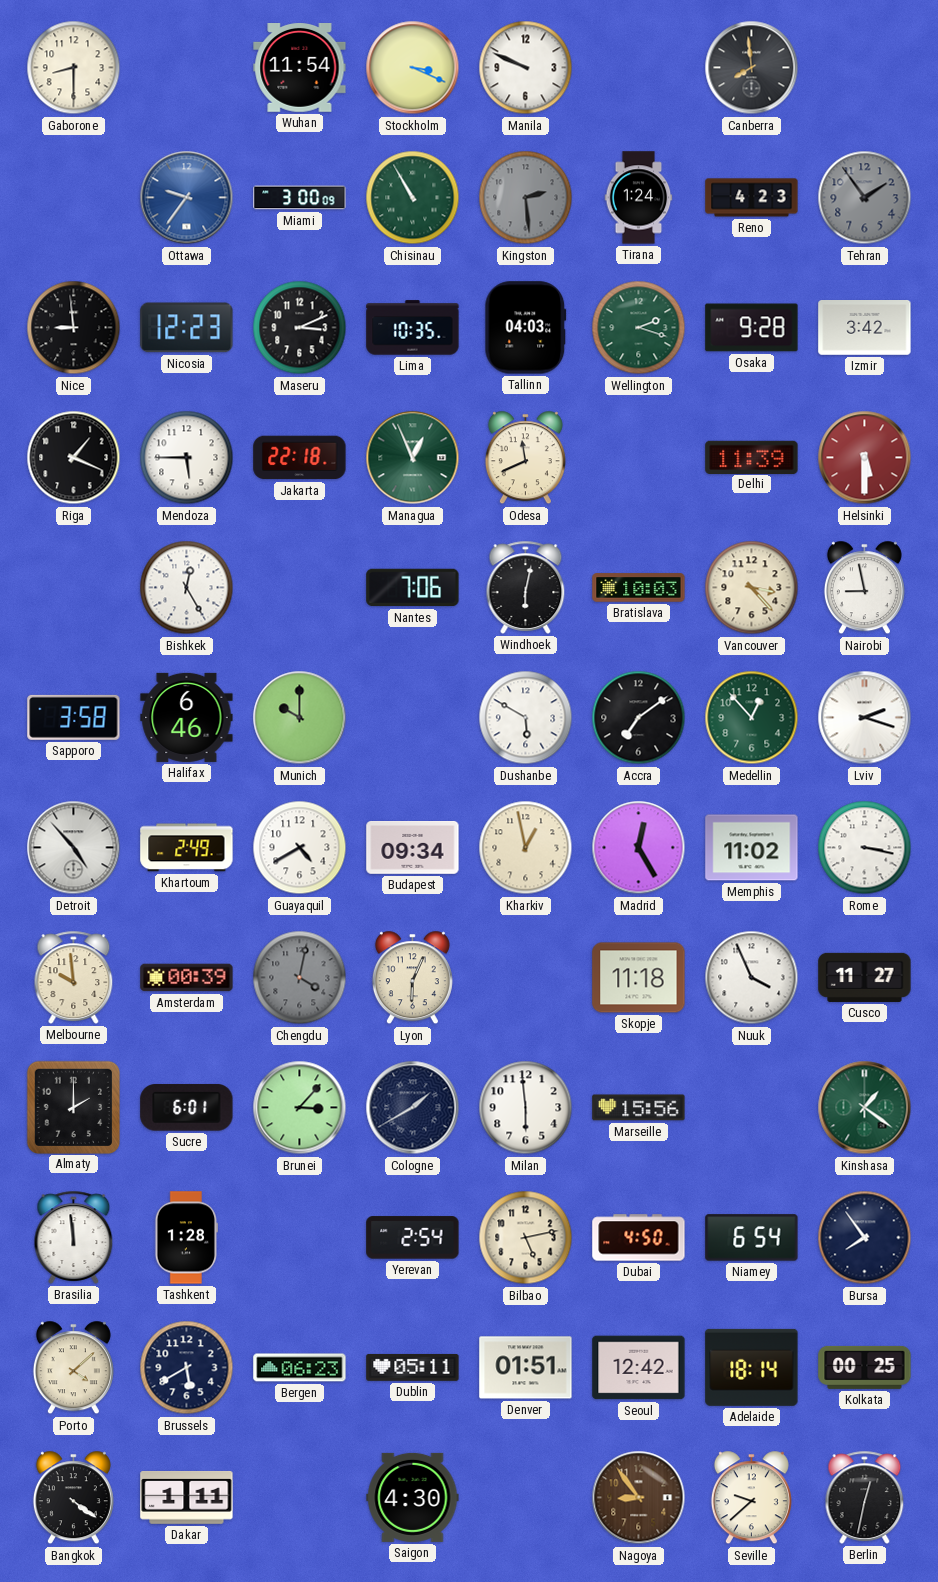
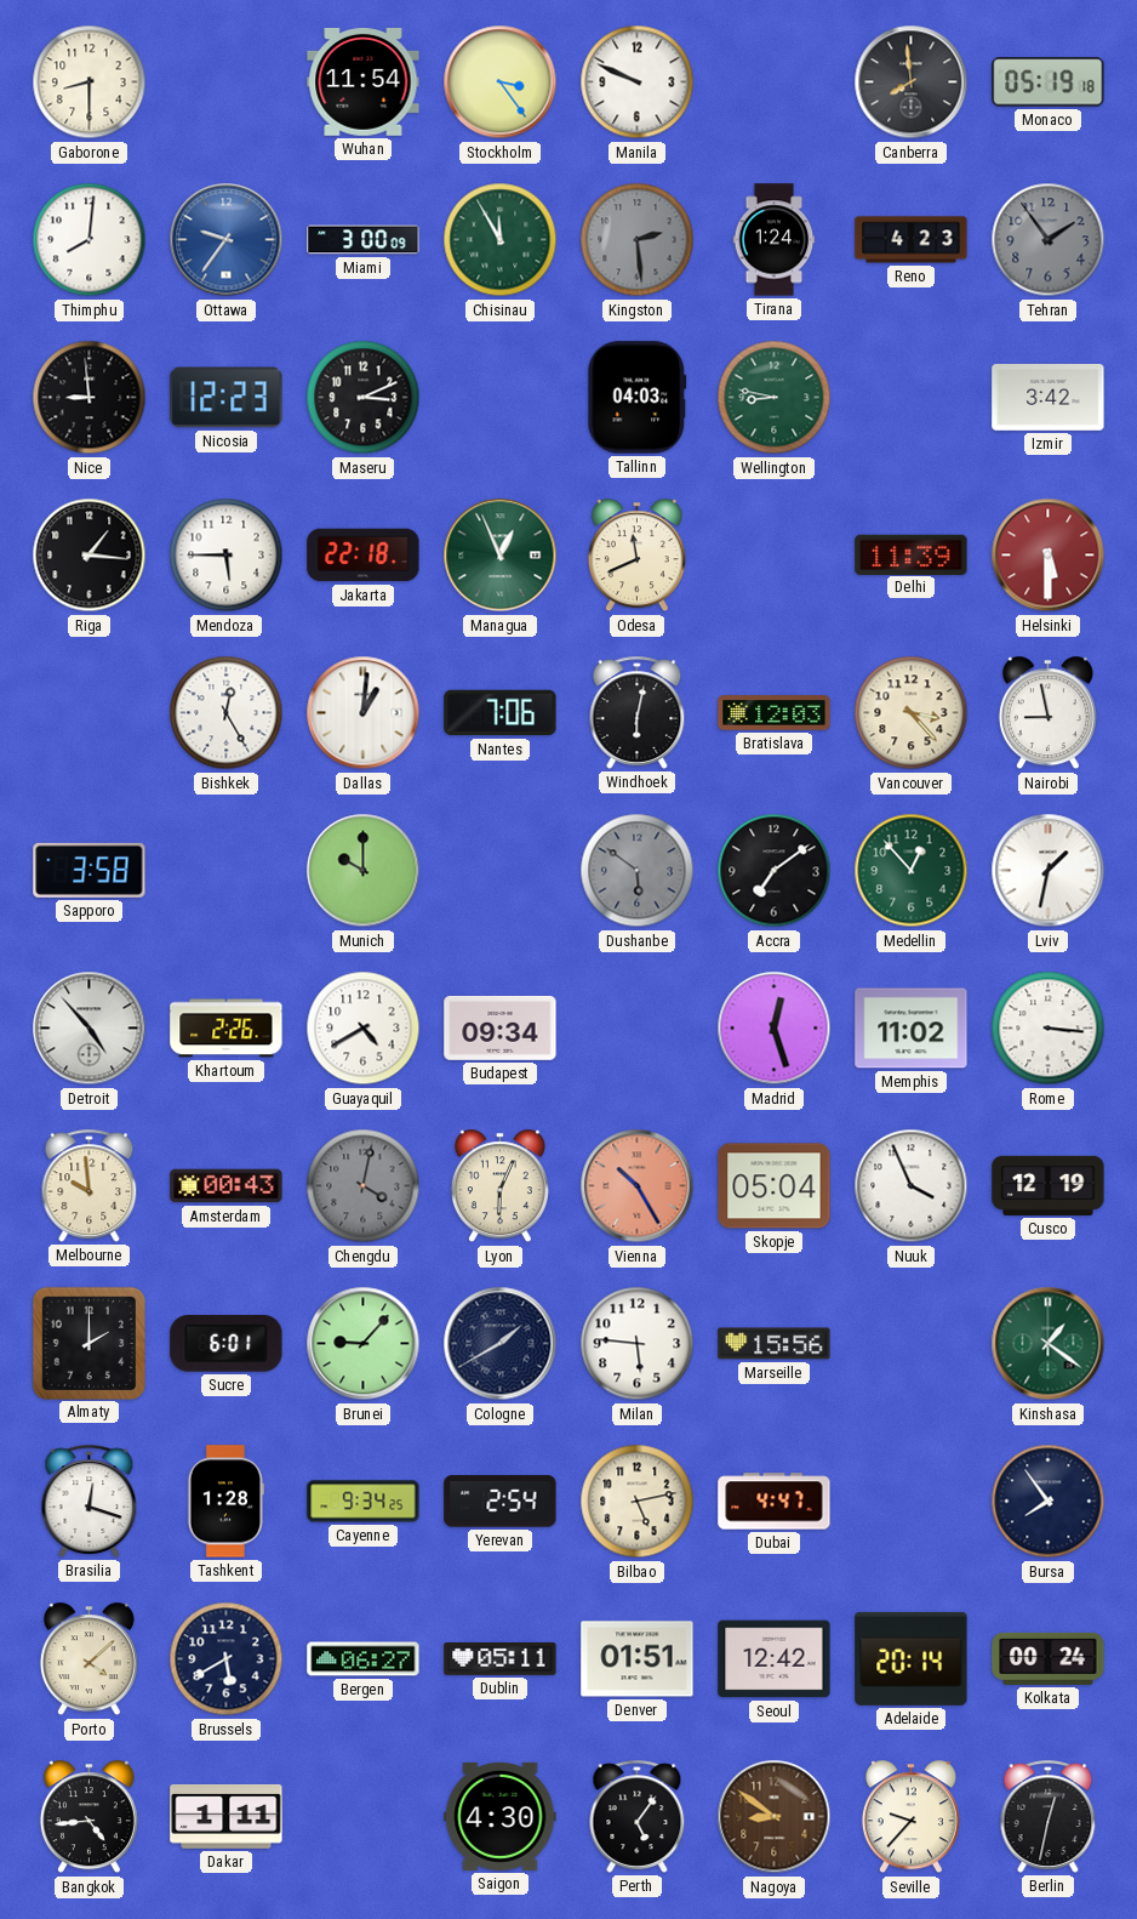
Stockholm: 3:19 -> 3:24 (501, 82)
Monaco: none -> 05:19 (1049, 82)
Thimphu: none -> 8:01 (90, 240)
Chisinau: 10:55 -> 11:55 (501, 240)
Lima: 10:35 -> none (413, 328)
Wellington: 2:18 -> 8:47 (775, 398)
Osaka: 9:28 -> none (752, 328)
Riga: 1:19 -> 1:16 (90, 556)
Dallas: none -> 1:01 (364, 713)
Bratislava: 10:03 -> 12:03 (775, 713)
Halifax: 6:46 -> none (187, 717)
Dushanbe: 5:50 -> 5:51 (638, 871)
Dushanbe dial: white -> grey (638, 871)
Lviv: 2:18 -> 1:32 (1049, 871)
Khartoum: 2:49 -> 2:26 (227, 1029)
Kharkiv: 12:58 -> none (526, 848)
Madrid: 12:25 -> 12:27 (775, 1029)
Rome: 3:17 -> 3:16 (1049, 1029)
Amsterdam: 00:39 -> 00:43 (227, 1186)
Vienna: none -> 10:25 (638, 1186)
Skopje: 11:18 -> 05:04 (775, 1186)
Cusco: 11:27 -> 12:19 (1049, 1185)
Brunei: 3:07 -> 9:07 (364, 1344)
Milan: 5:59 -> 5:46 (638, 1344)
Brasilia: 11:59 -> 12:18 (90, 1501)
Cayenne: none -> 9:34 (364, 1502)
Dubai: 4:50 -> 4:47 (775, 1502)
Niamey: 6:54 -> none (752, 1238)
Bergen: 06:23 -> 06:27 (364, 1659)
Adelaide: 18:14 -> 20:14 (912, 1658)
Kolkata: 00:25 -> 00:24 (1049, 1658)
Bangkok: 4:21 -> 4:44 (88, 1817)
Perth: none -> 5:06 (638, 1816)
Nagoya: 8:54 -> 8:51 (775, 1817)
Seville: 9:38 -> 9:37 (910, 1817)
